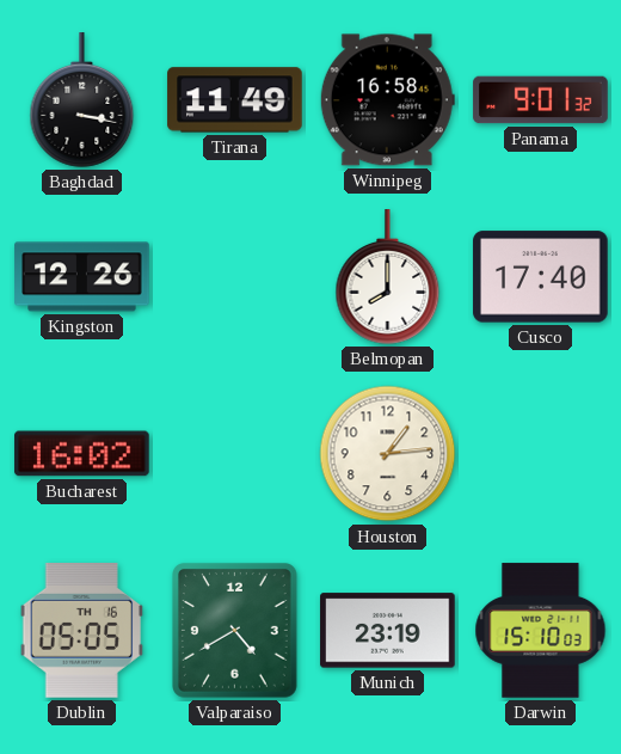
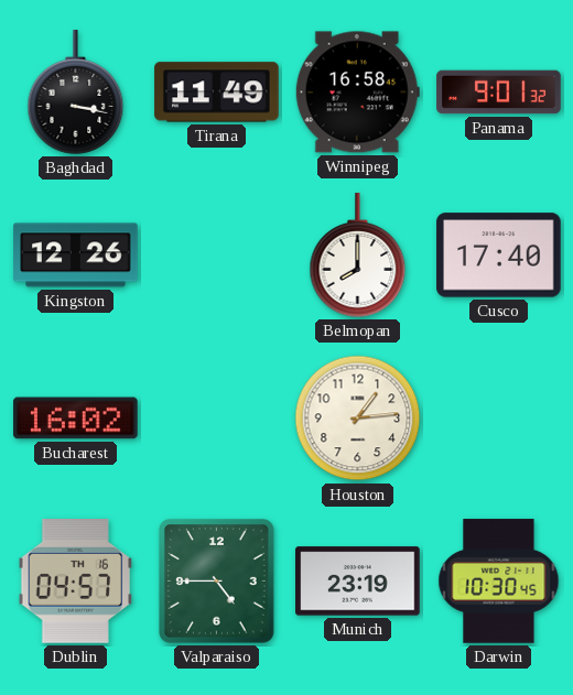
Dublin: 05:05 -> 04:57 (76, 582)
Valparaiso: 4:40 -> 4:45 (217, 582)
Darwin: 15:10 -> 10:30 (499, 582)
